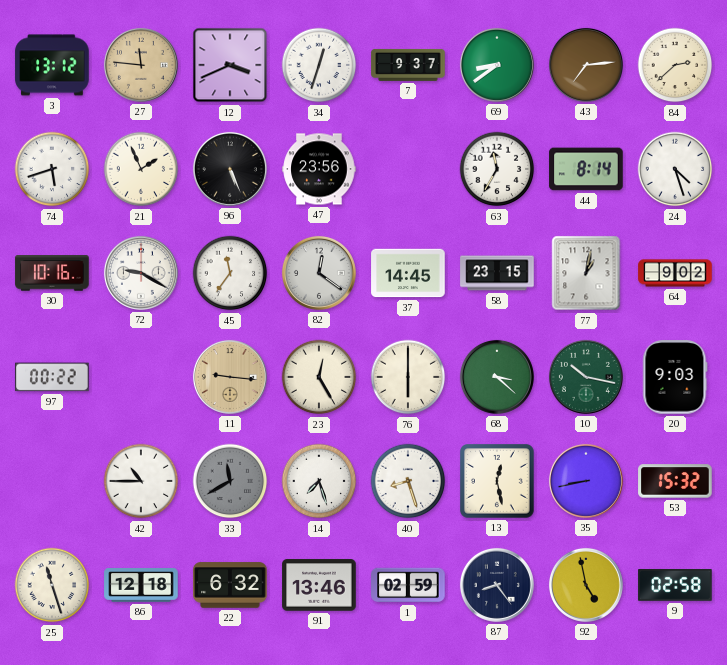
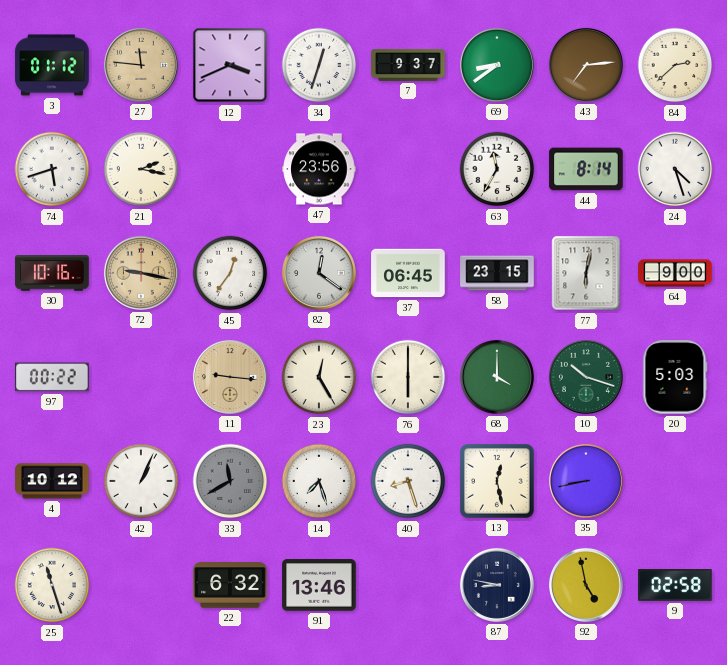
3: 13:12 -> 01:12 (52, 65)
21: 1:56 -> 2:17 (141, 169)
96: 5:26 -> none (230, 169)
72: 9:20 -> 9:17 (141, 273)
72 dial: white -> champagne (141, 273)
45: 11:36 -> 12:36 (230, 273)
37: 14:45 -> 06:45 (408, 273)
77: 1:02 -> 6:02 (586, 273)
64: 9:02 -> 9:00 (675, 273)
68: 3:22 -> 4:00 (497, 377)
10: 10:17 -> 10:18 (586, 377)
20: 9:03 -> 5:03 (675, 377)
4: none -> 10:12 (52, 481)
42: 10:45 -> 1:04 (141, 481)
53: 15:32 -> none (675, 481)
86: 12:18 -> none (141, 586)
1: 02:59 -> none (408, 585)
87: 8:24 -> 8:47 (497, 585)
